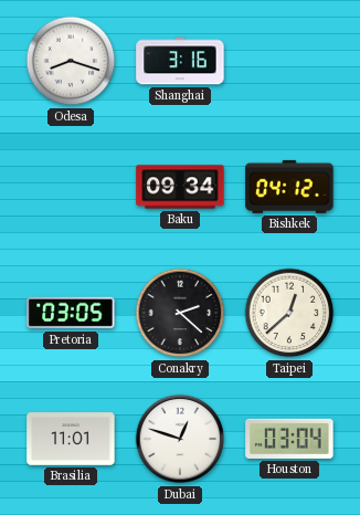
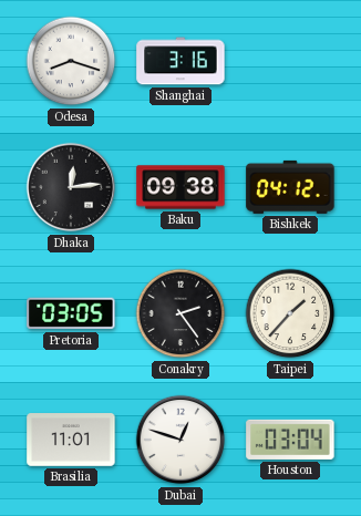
Dhaka: none -> 12:14 (71, 187)
Baku: 09:34 -> 09:38 (180, 187)
Conakry: 2:22 -> 2:24 (180, 313)
Taipei: 12:38 -> 1:37 (290, 313)
